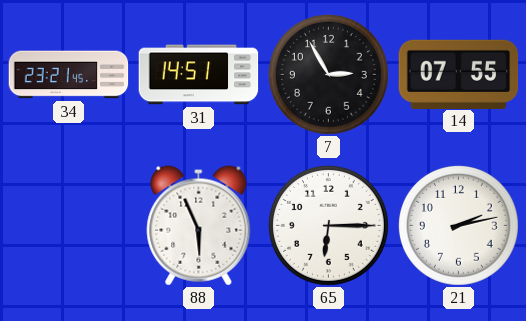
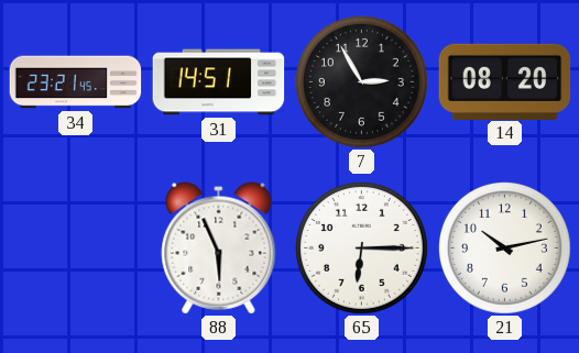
14: 07:55 -> 08:20 (505, 81)
21: 2:13 -> 10:13 (504, 247)
